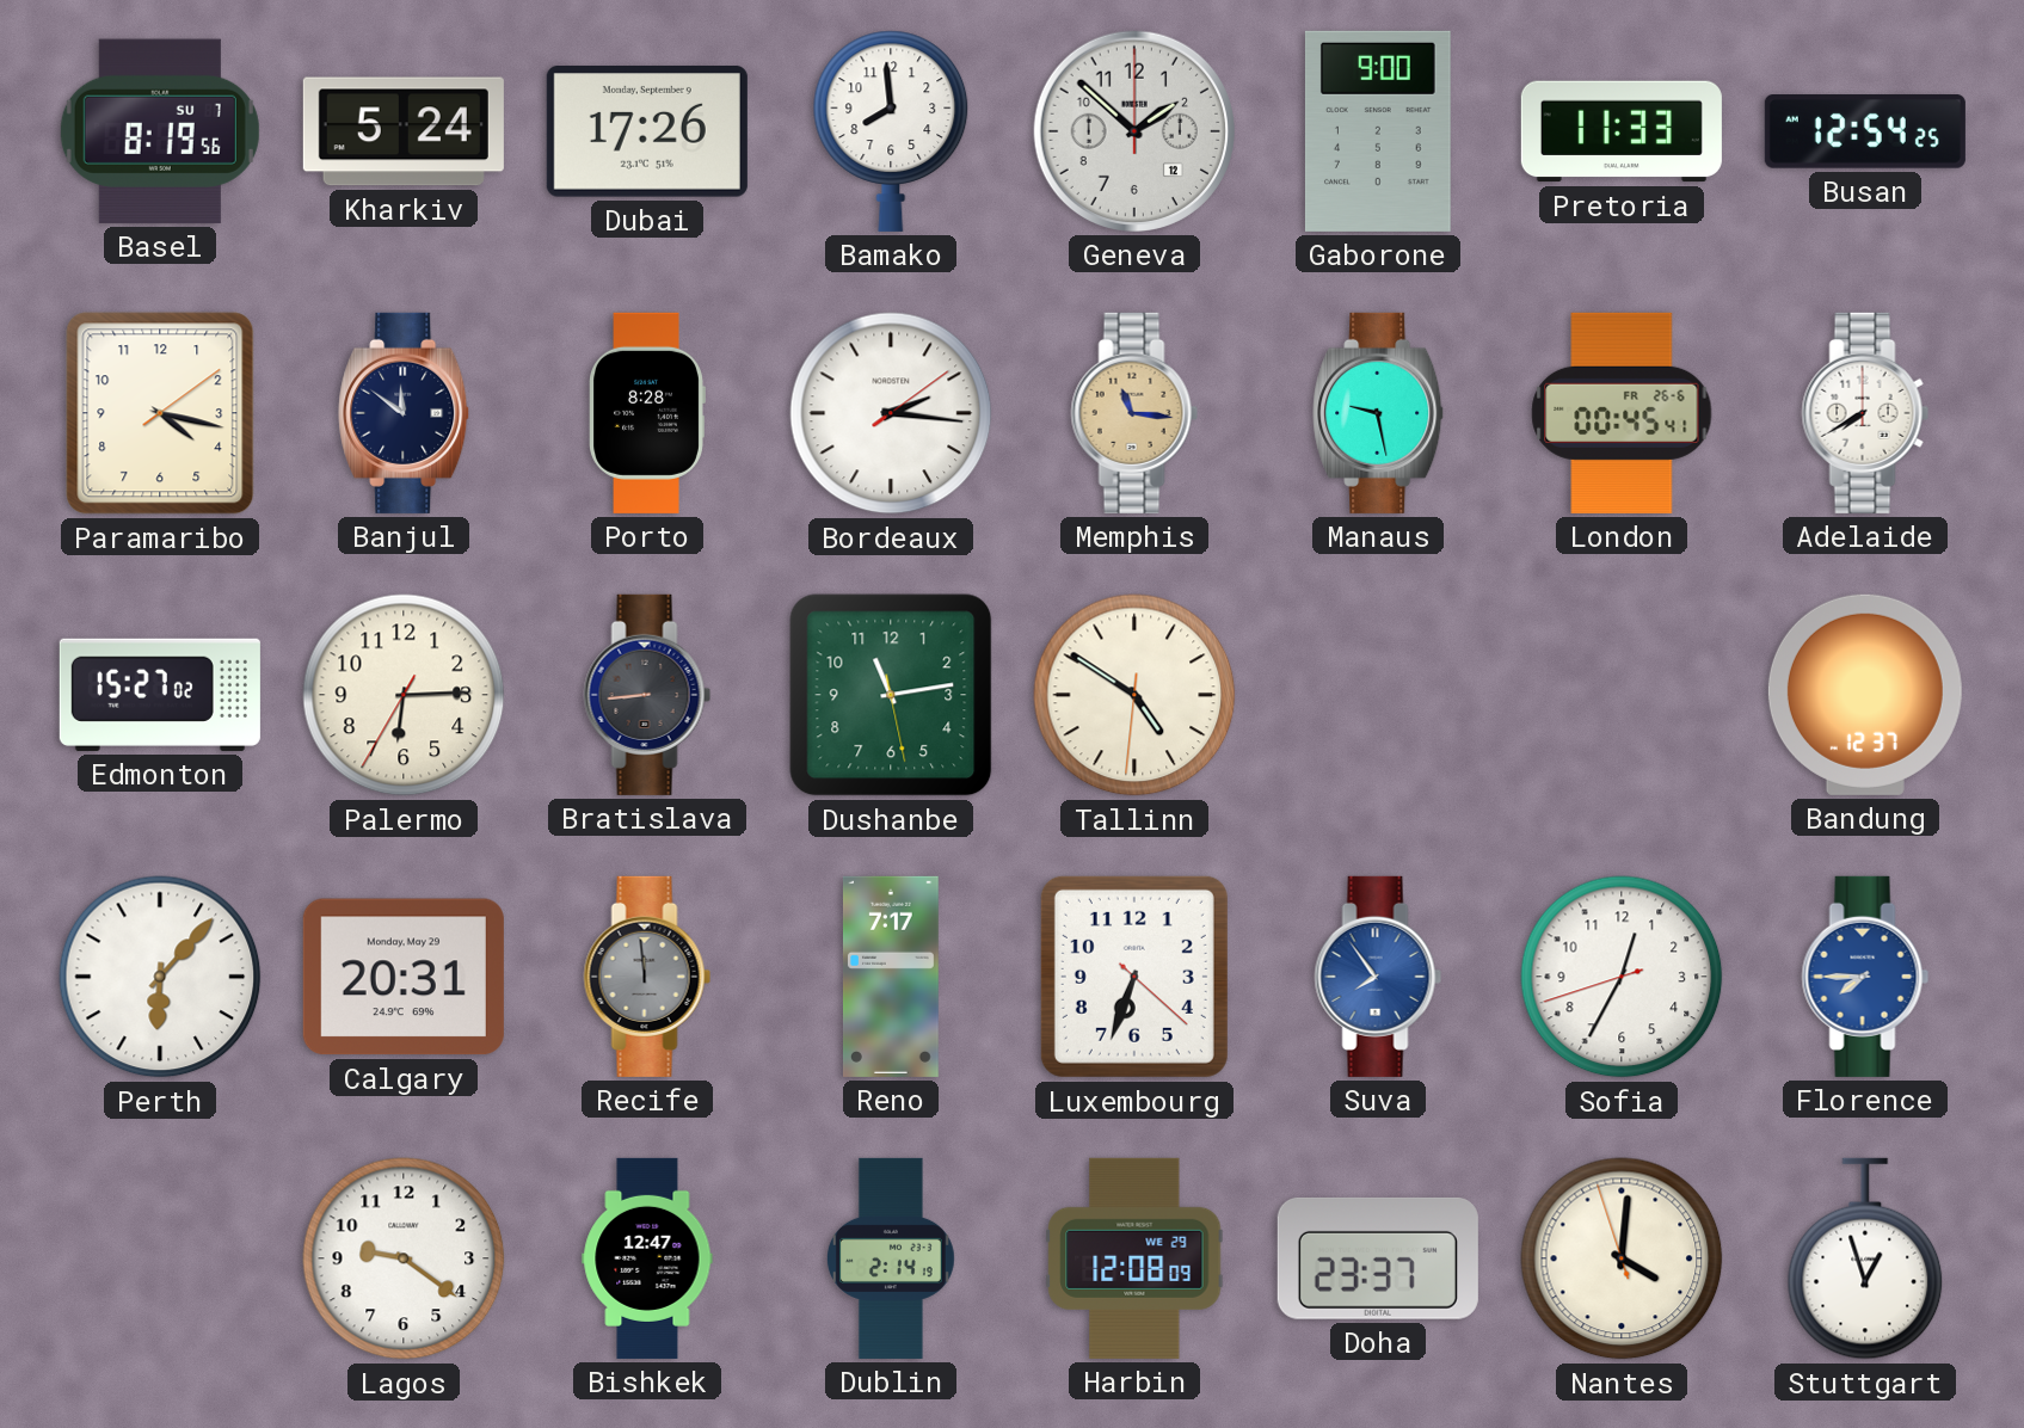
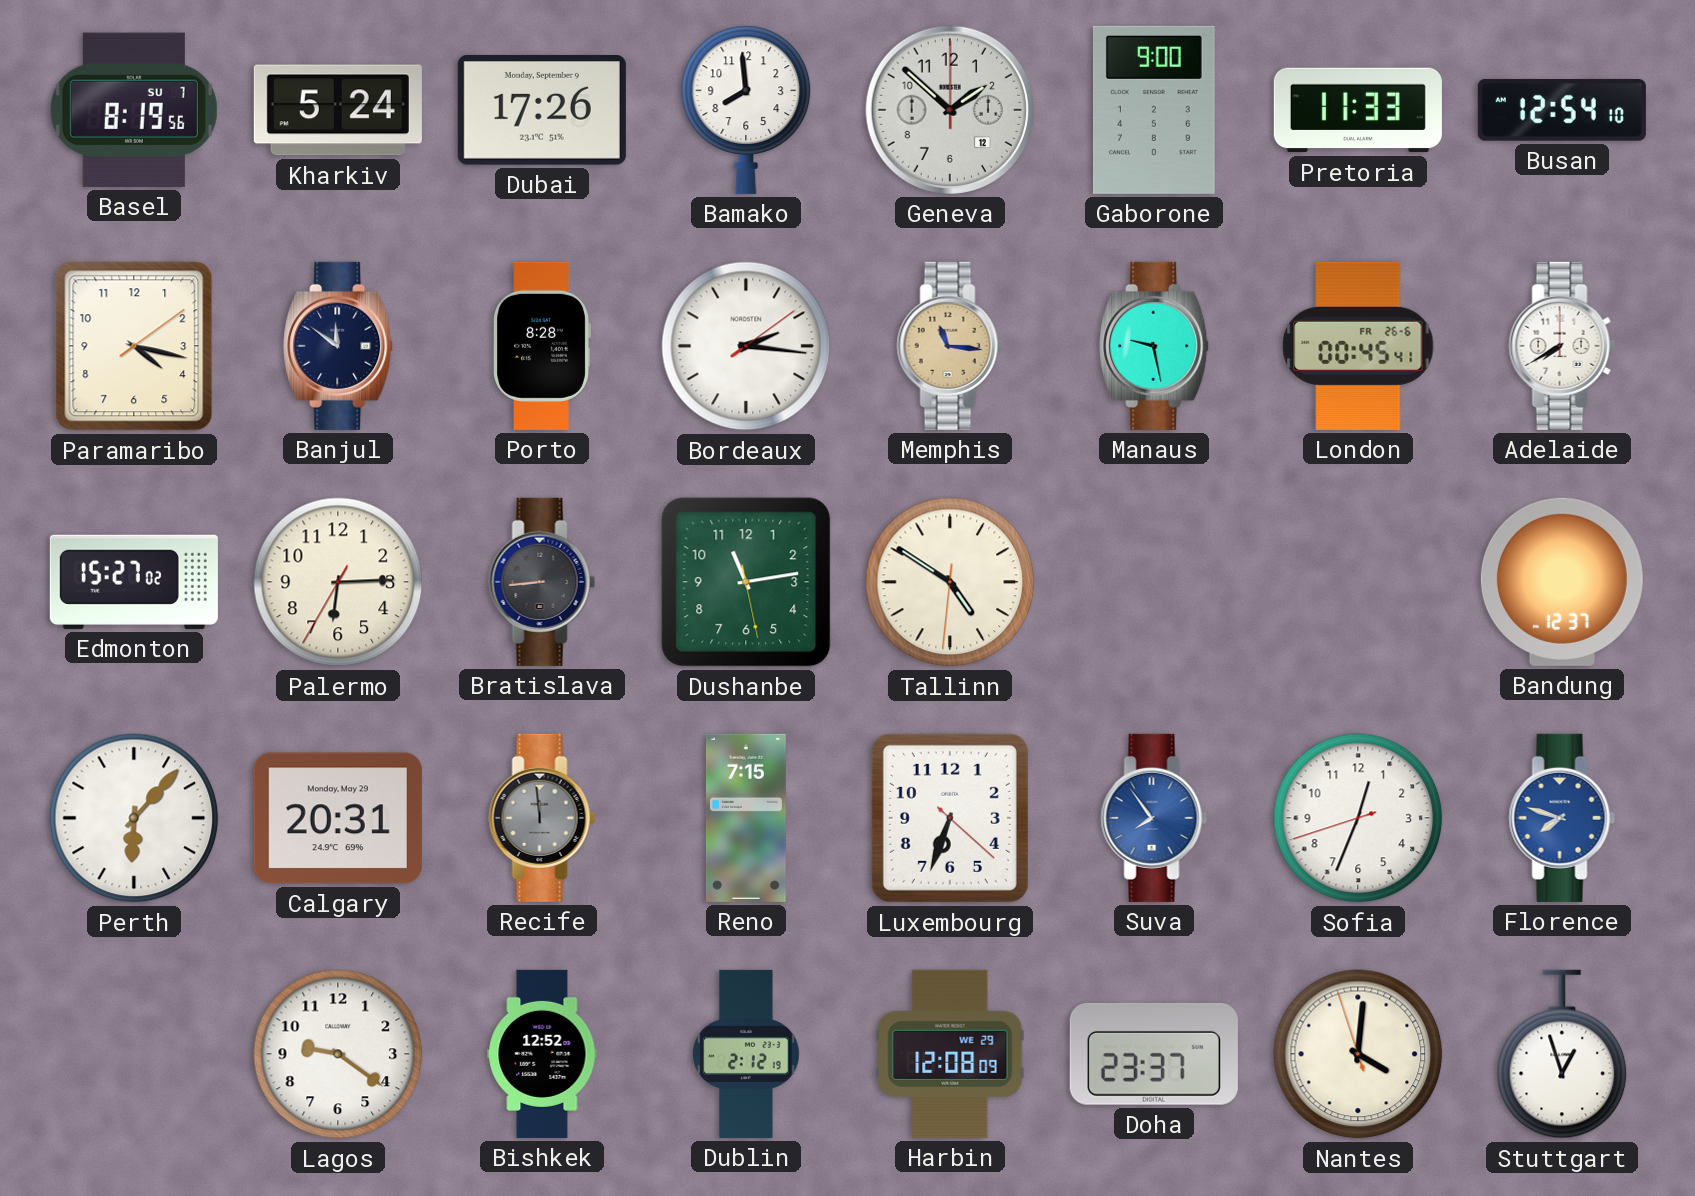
Busan: 12:54:25 -> 12:54:10 (1562, 111)
Reno: 7:17 -> 7:15 (746, 818)
Sofia: 12:34 -> 12:33 (1358, 818)
Florence: 7:45 -> 7:48 (1562, 818)
Bishkek: 12:47 -> 12:52 (542, 1054)
Dublin: 2:14 -> 2:12 (746, 1054)
